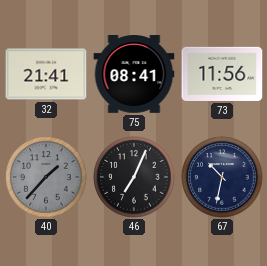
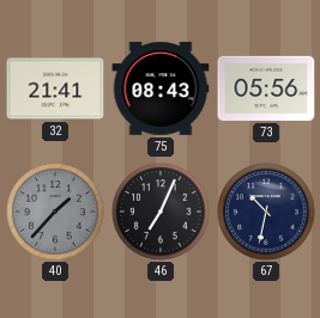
75: 08:41 -> 08:43 (161, 90)
73: 11:56 -> 05:56 (266, 88)
